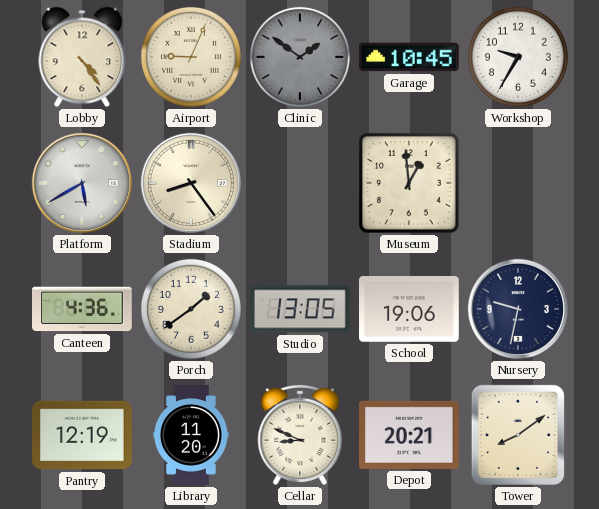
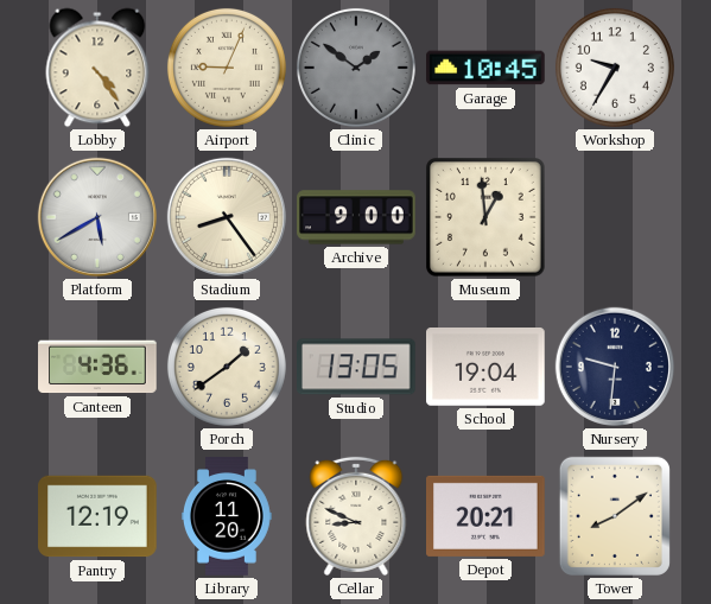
Archive: none -> 9:00 (356, 217)
School: 19:06 -> 19:04 (487, 368)
Nursery: 9:32 -> 9:31 (615, 367)
